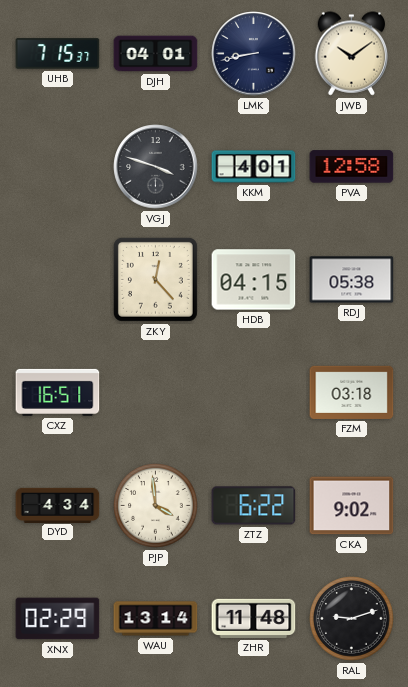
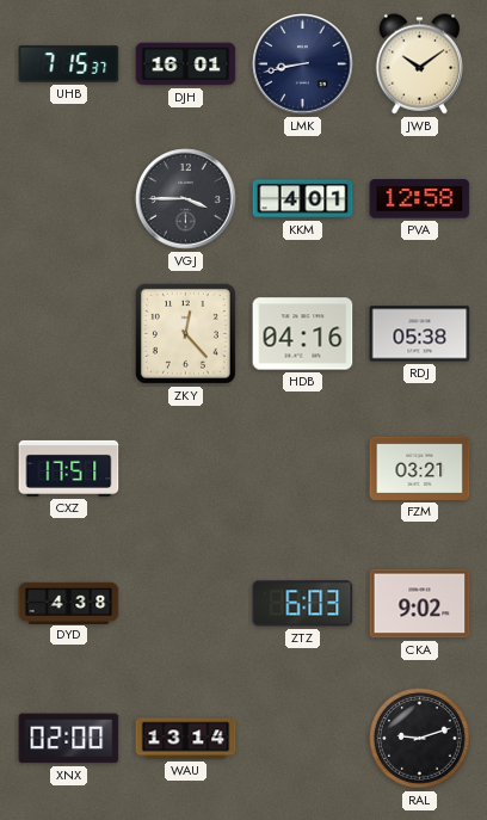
DJH: 04:01 -> 16:01 (186, 64)
VGJ: 3:48 -> 3:45 (186, 199)
HDB: 04:15 -> 04:16 (303, 334)
CXZ: 16:51 -> 17:51 (69, 468)
FZM: 03:18 -> 03:21 (420, 468)
DYD: 4:34 -> 4:38 (69, 603)
PJP: 3:59 -> none (156, 506)
ZTZ: 6:22 -> 6:03 (303, 604)
XNX: 02:29 -> 02:00 (69, 739)
ZHR: 11:48 -> none (254, 618)
